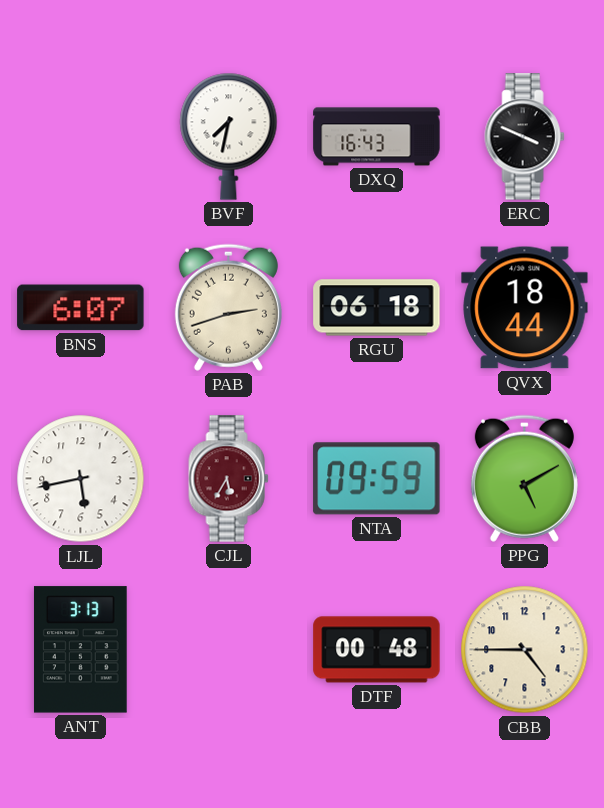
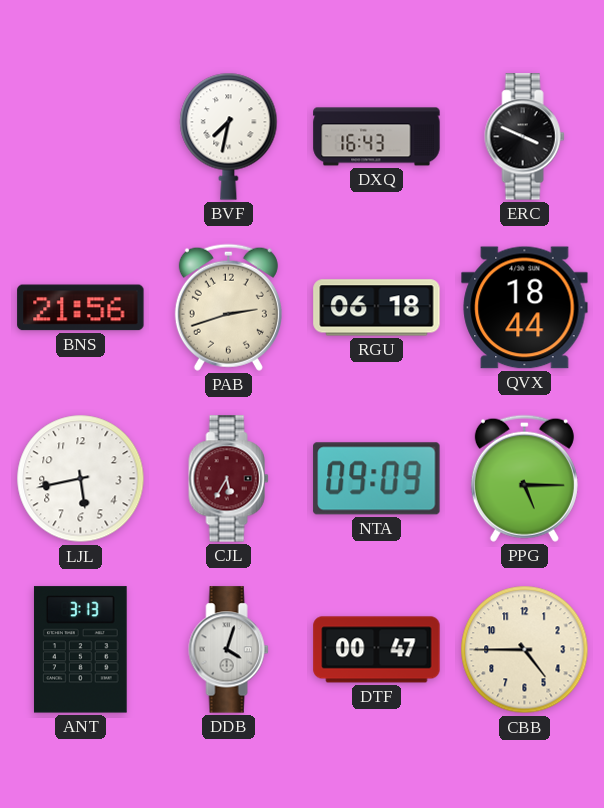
BNS: 6:07 -> 21:56 (81, 308)
NTA: 09:59 -> 09:09 (377, 479)
PPG: 5:10 -> 5:15 (524, 478)
DDB: none -> 4:03 (229, 650)
DTF: 00:48 -> 00:47 (377, 650)
